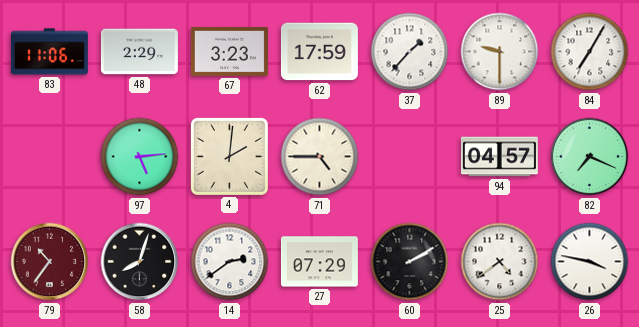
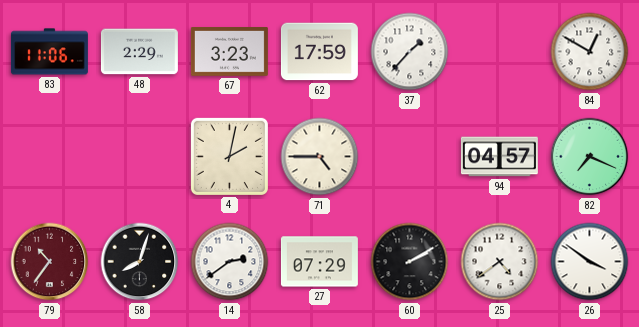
89: 9:30 -> none (500, 52)
84: 7:05 -> 12:50 (590, 52)
97: 5:14 -> none (140, 157)
4: 2:01 -> 2:02 (229, 156)
26: 3:47 -> 3:51 (590, 262)
